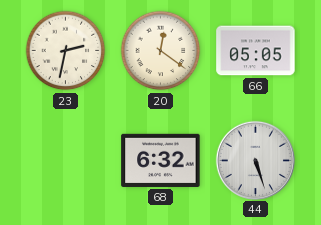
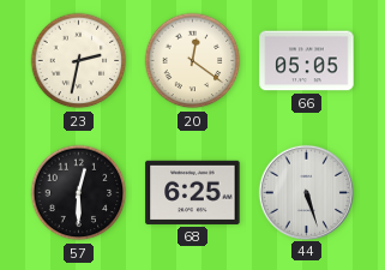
57: none -> 12:30 (79, 193)
68: 6:32 -> 6:25 (193, 192)
